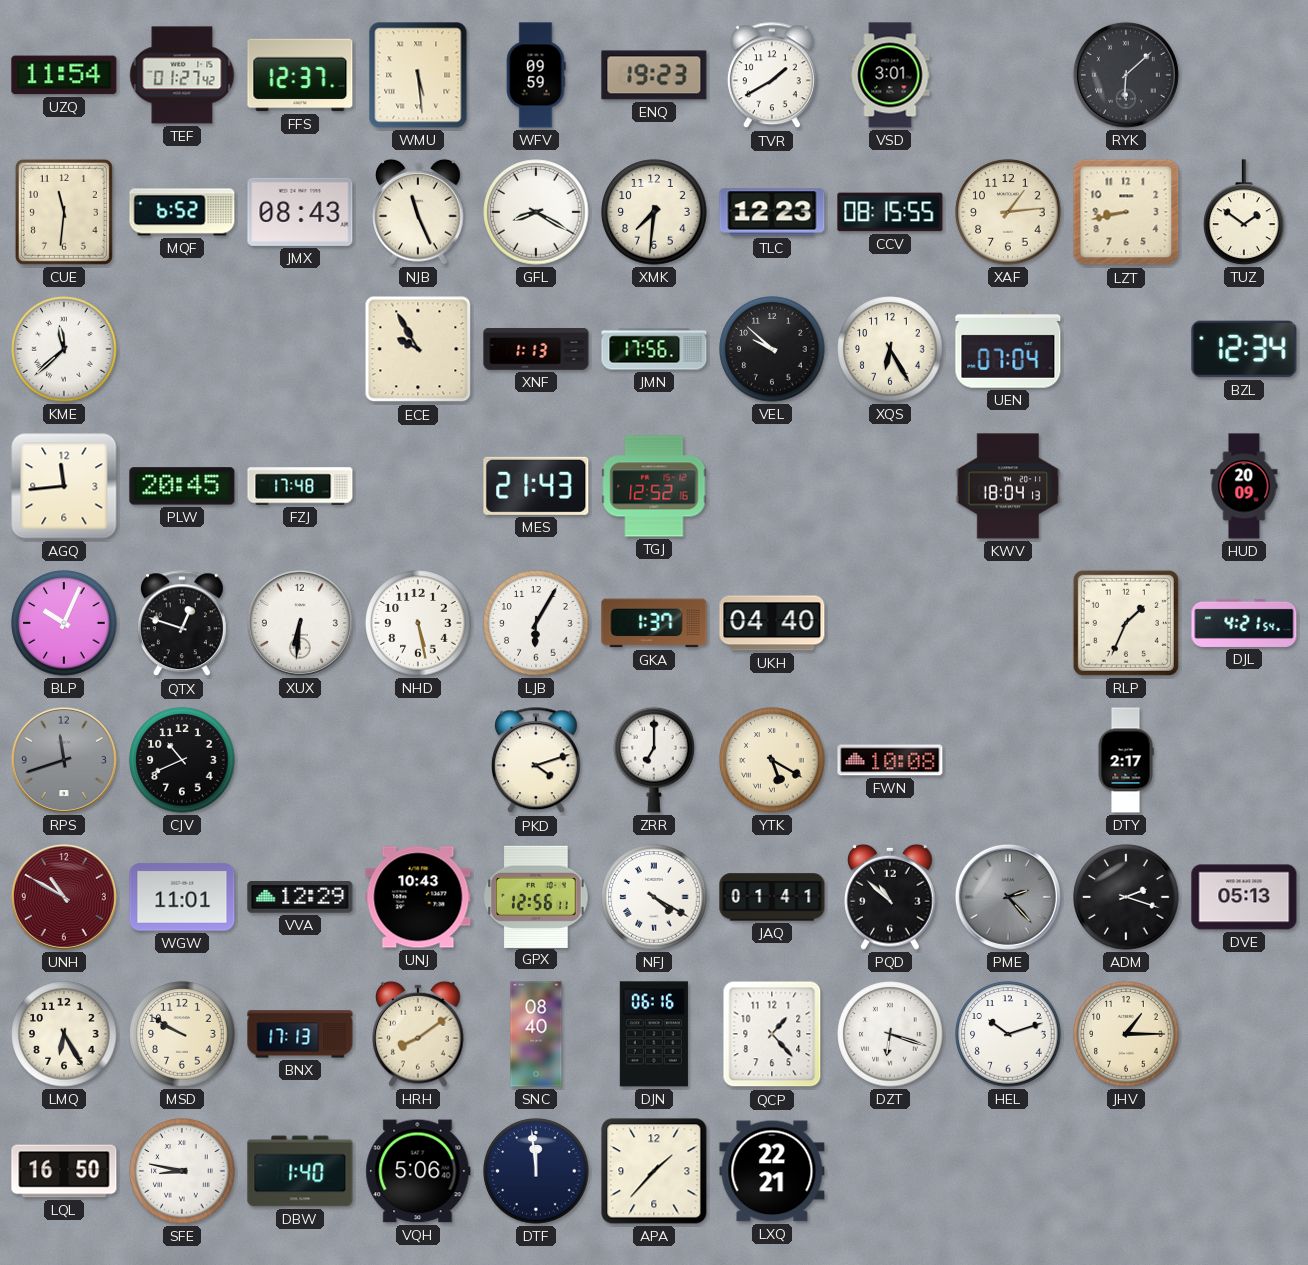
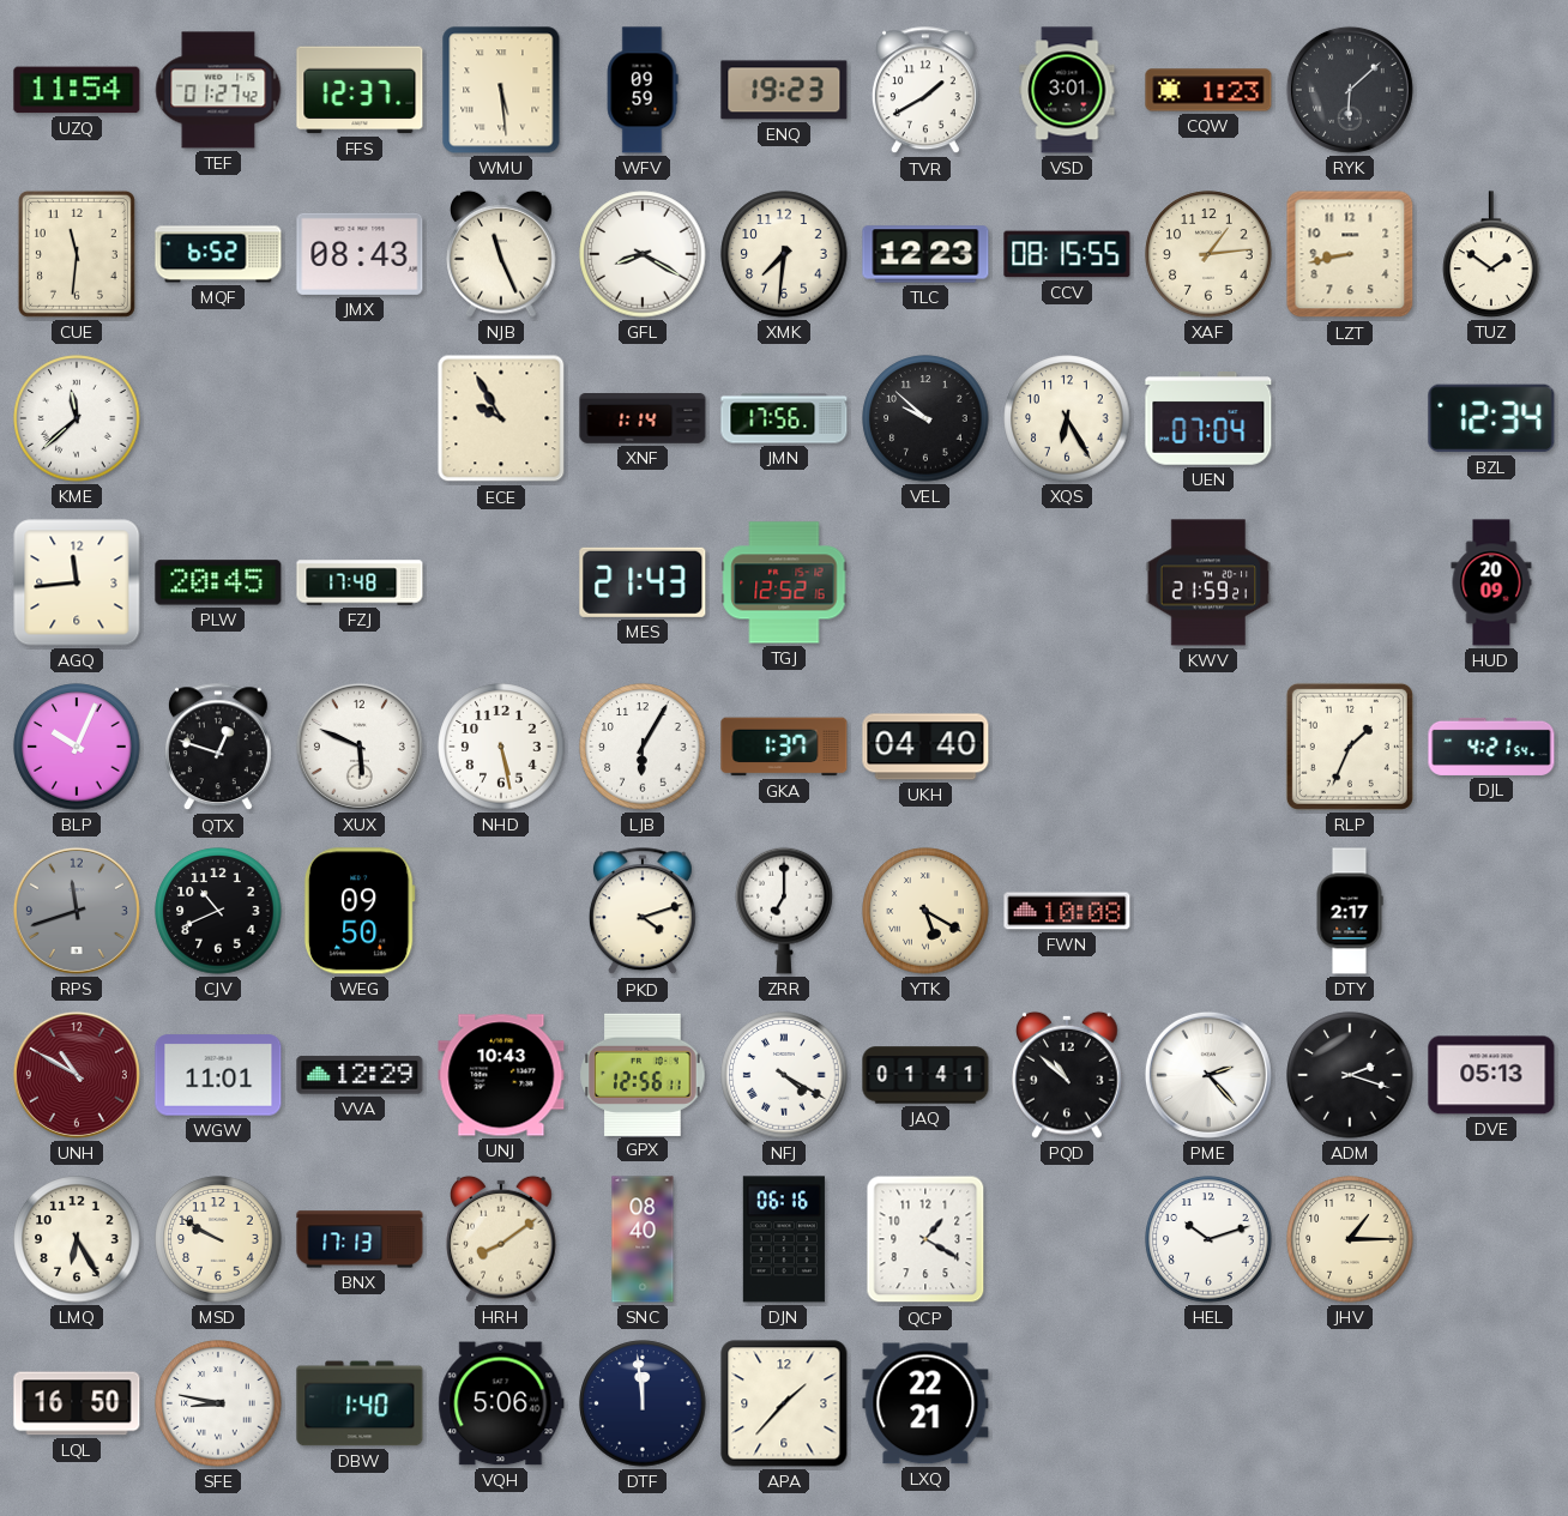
CQW: none -> 1:23 (1208, 90)
XNF: 1:13 -> 1:14 (643, 419)
KWV: 18:04 -> 21:59 (1208, 582)
XUX: 6:31 -> 5:49 (360, 747)
WEG: none -> 09:50 (360, 911)
PME dial: grey -> white (1208, 1075)
QCP: 1:23 -> 1:20 (925, 1239)
DZT: 6:18 -> none (890, 1034)
